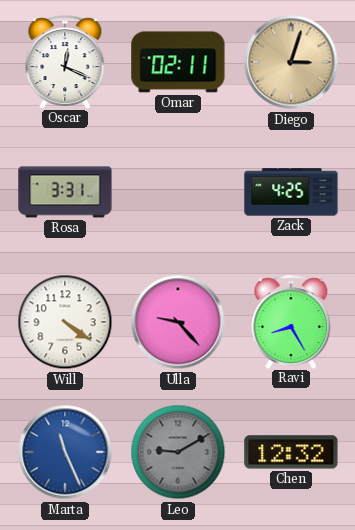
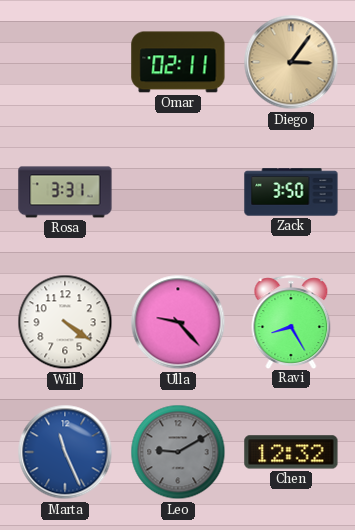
Oscar: 12:19 -> none (65, 62)
Diego: 3:03 -> 3:06 (291, 62)
Zack: 4:25 -> 3:50 (291, 192)
